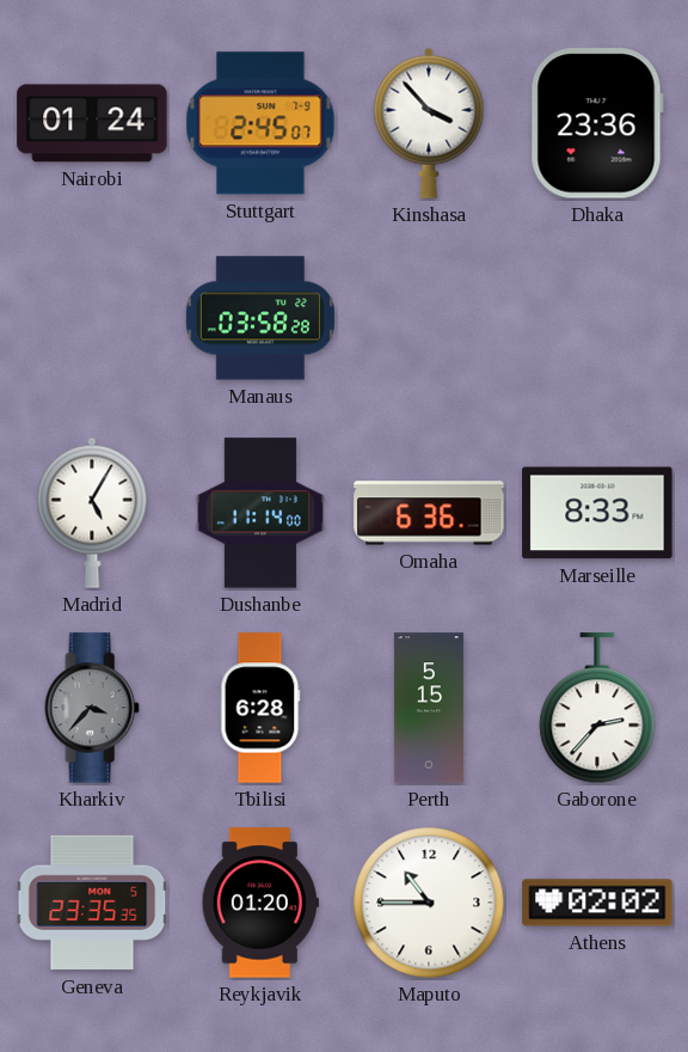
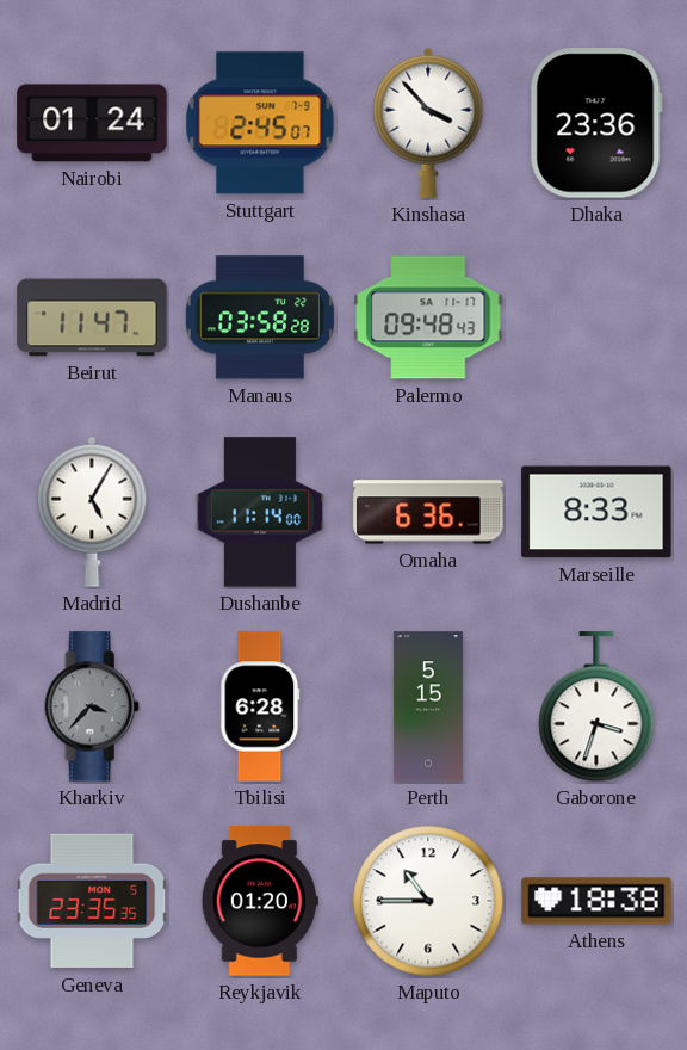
Beirut: none -> 11:47 (92, 317)
Palermo: none -> 09:48 (428, 317)
Gaborone: 2:37 -> 3:33 (596, 708)
Athens: 02:02 -> 18:38 (596, 901)
